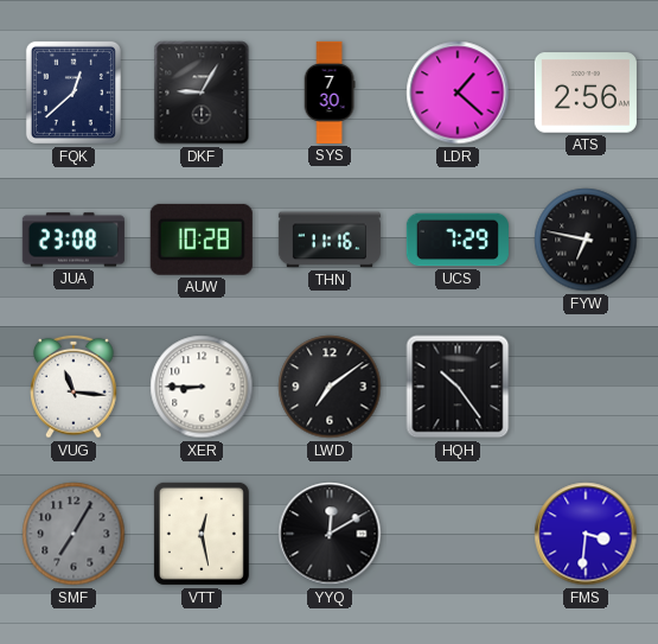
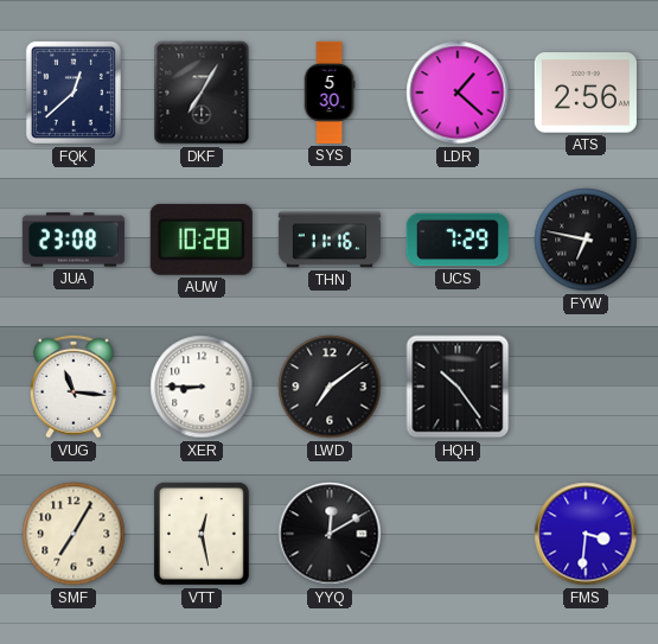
DKF: 9:05 -> 7:05 (202, 93)
SYS: 7:30 -> 5:30 (330, 93)
SMF dial: grey -> cream (74, 534)
